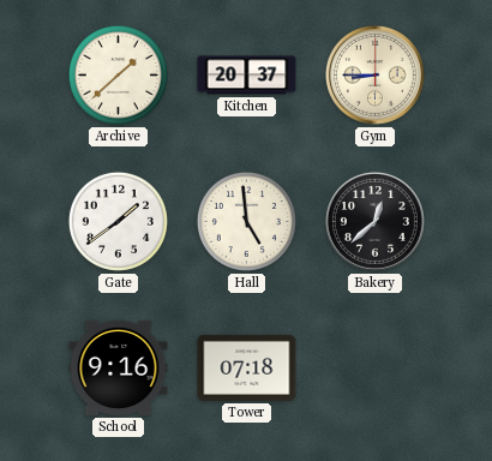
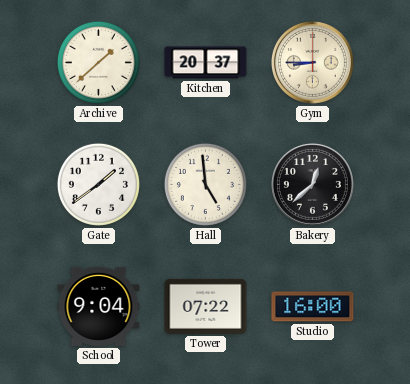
School: 9:16 -> 9:04 (99, 306)
Tower: 07:18 -> 07:22 (206, 306)
Studio: none -> 16:00 (313, 307)
